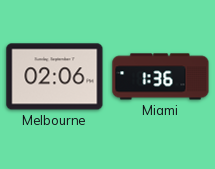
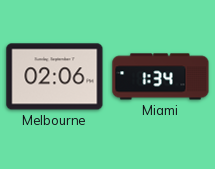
Miami: 1:36 -> 1:34 (161, 77)
